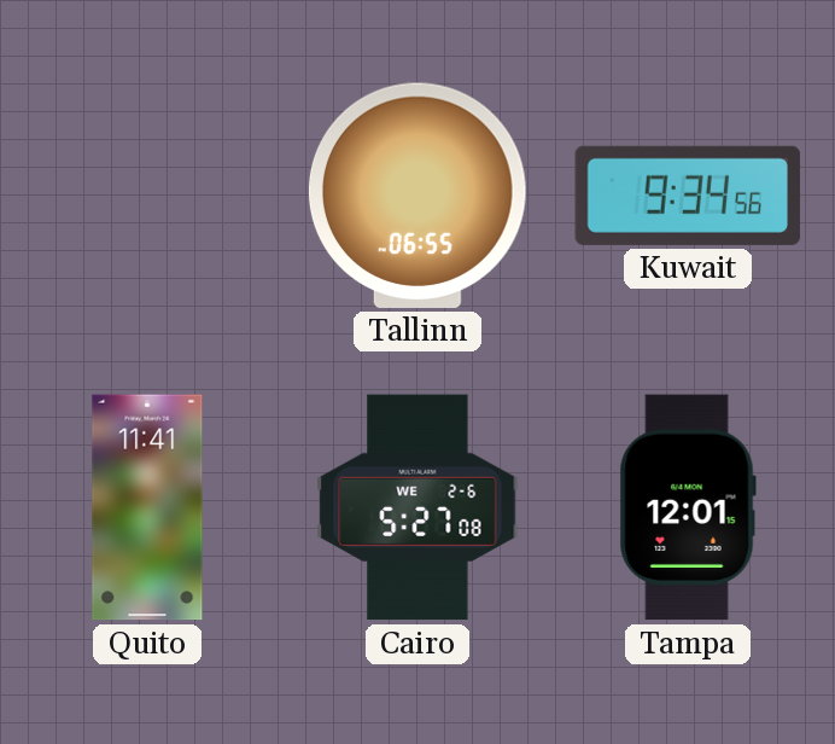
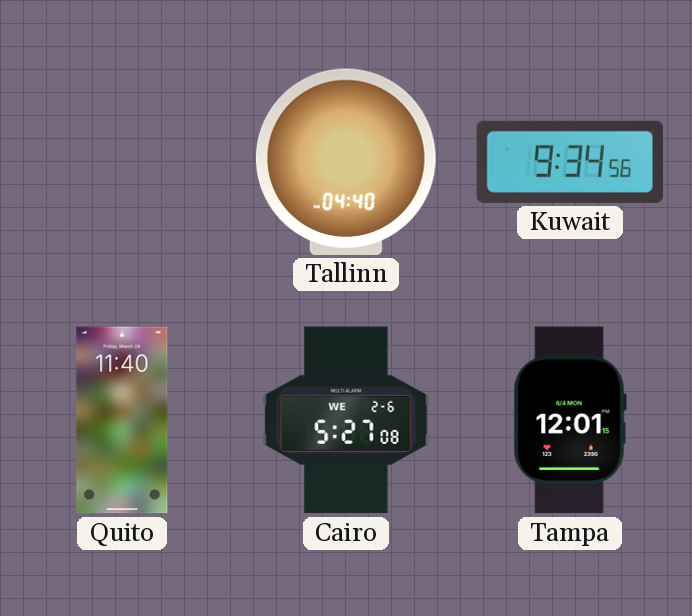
Tallinn: 06:55 -> 04:40 (346, 162)
Quito: 11:41 -> 11:40 (122, 420)
